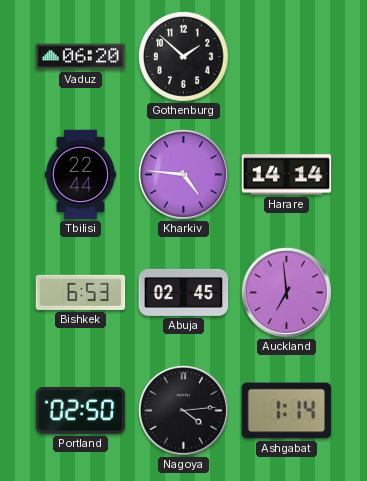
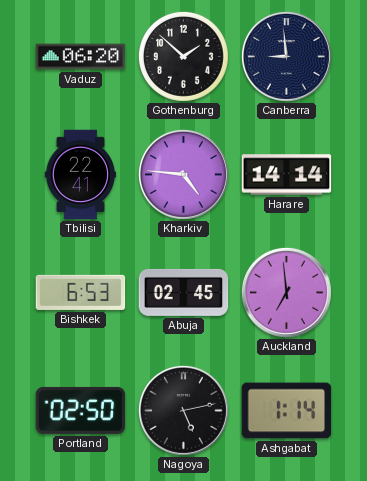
Canberra: none -> 8:59 (286, 56)
Tbilisi: 22:44 -> 22:41 (81, 175)
Nagoya: 4:14 -> 5:13 (183, 410)
